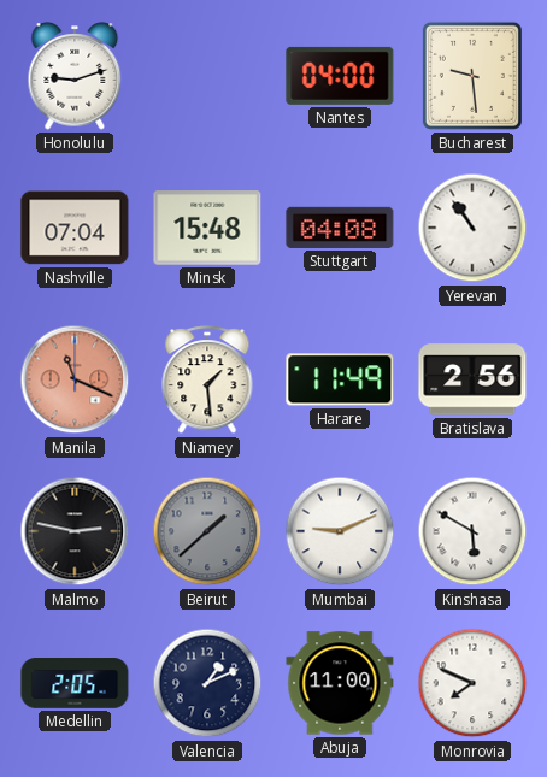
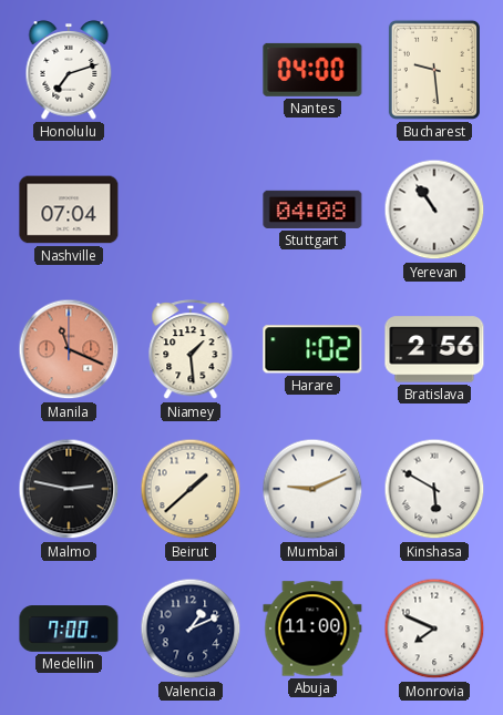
Honolulu: 9:12 -> 7:12 (69, 70)
Minsk: 15:48 -> none (207, 228)
Harare: 11:49 -> 1:02 (312, 349)
Beirut dial: grey -> cream (191, 489)
Medellin: 2:05 -> 7:00 (69, 629)
